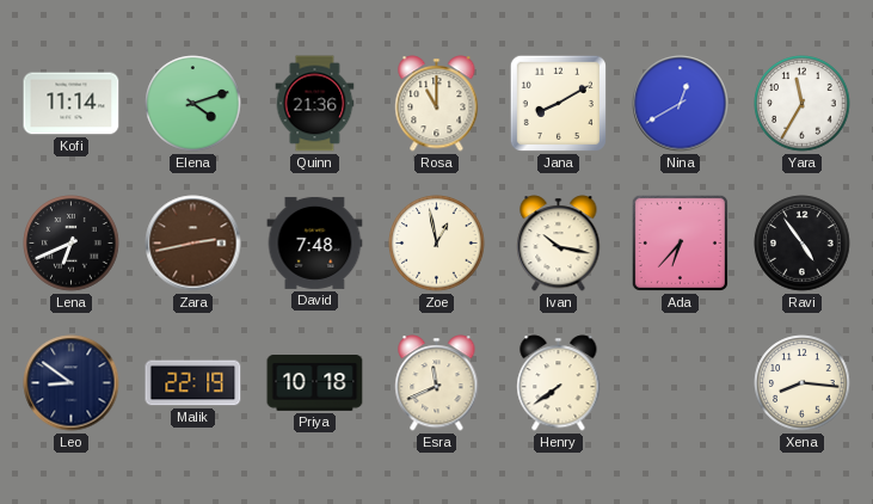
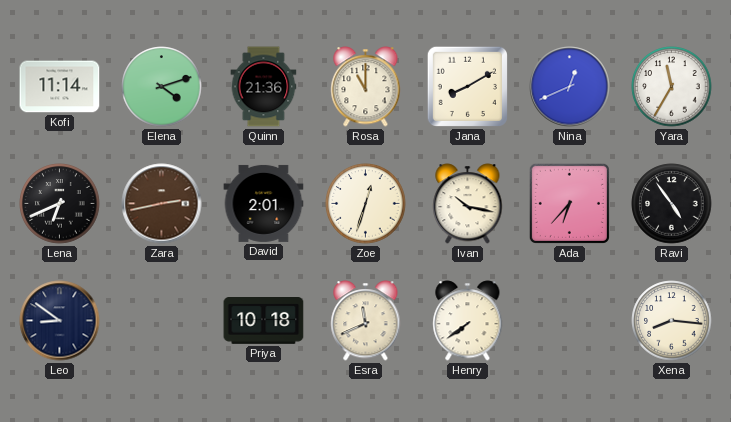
Nina: 12:40 -> 12:41 (570, 87)
David: 7:48 -> 2:01 (264, 203)
Zoe: 12:58 -> 12:33 (366, 204)
Malik: 22:19 -> none (193, 383)
